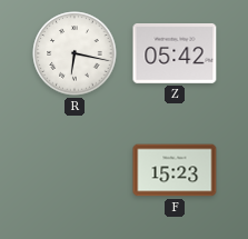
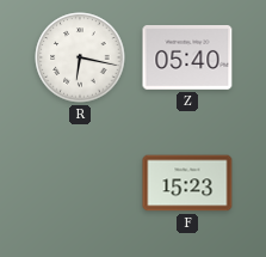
Z: 05:42 -> 05:40 (187, 59)
